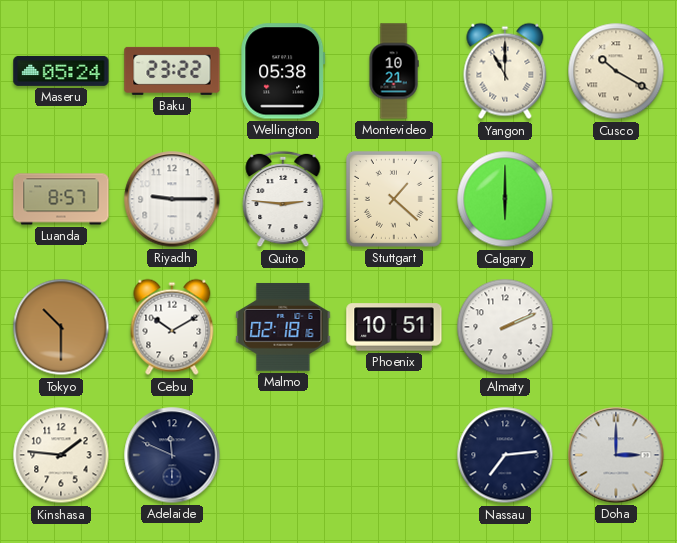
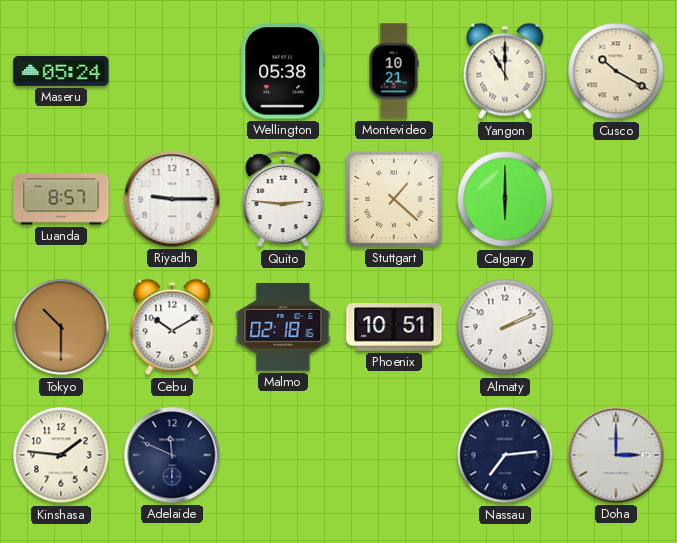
Baku: 23:22 -> none (172, 71)
